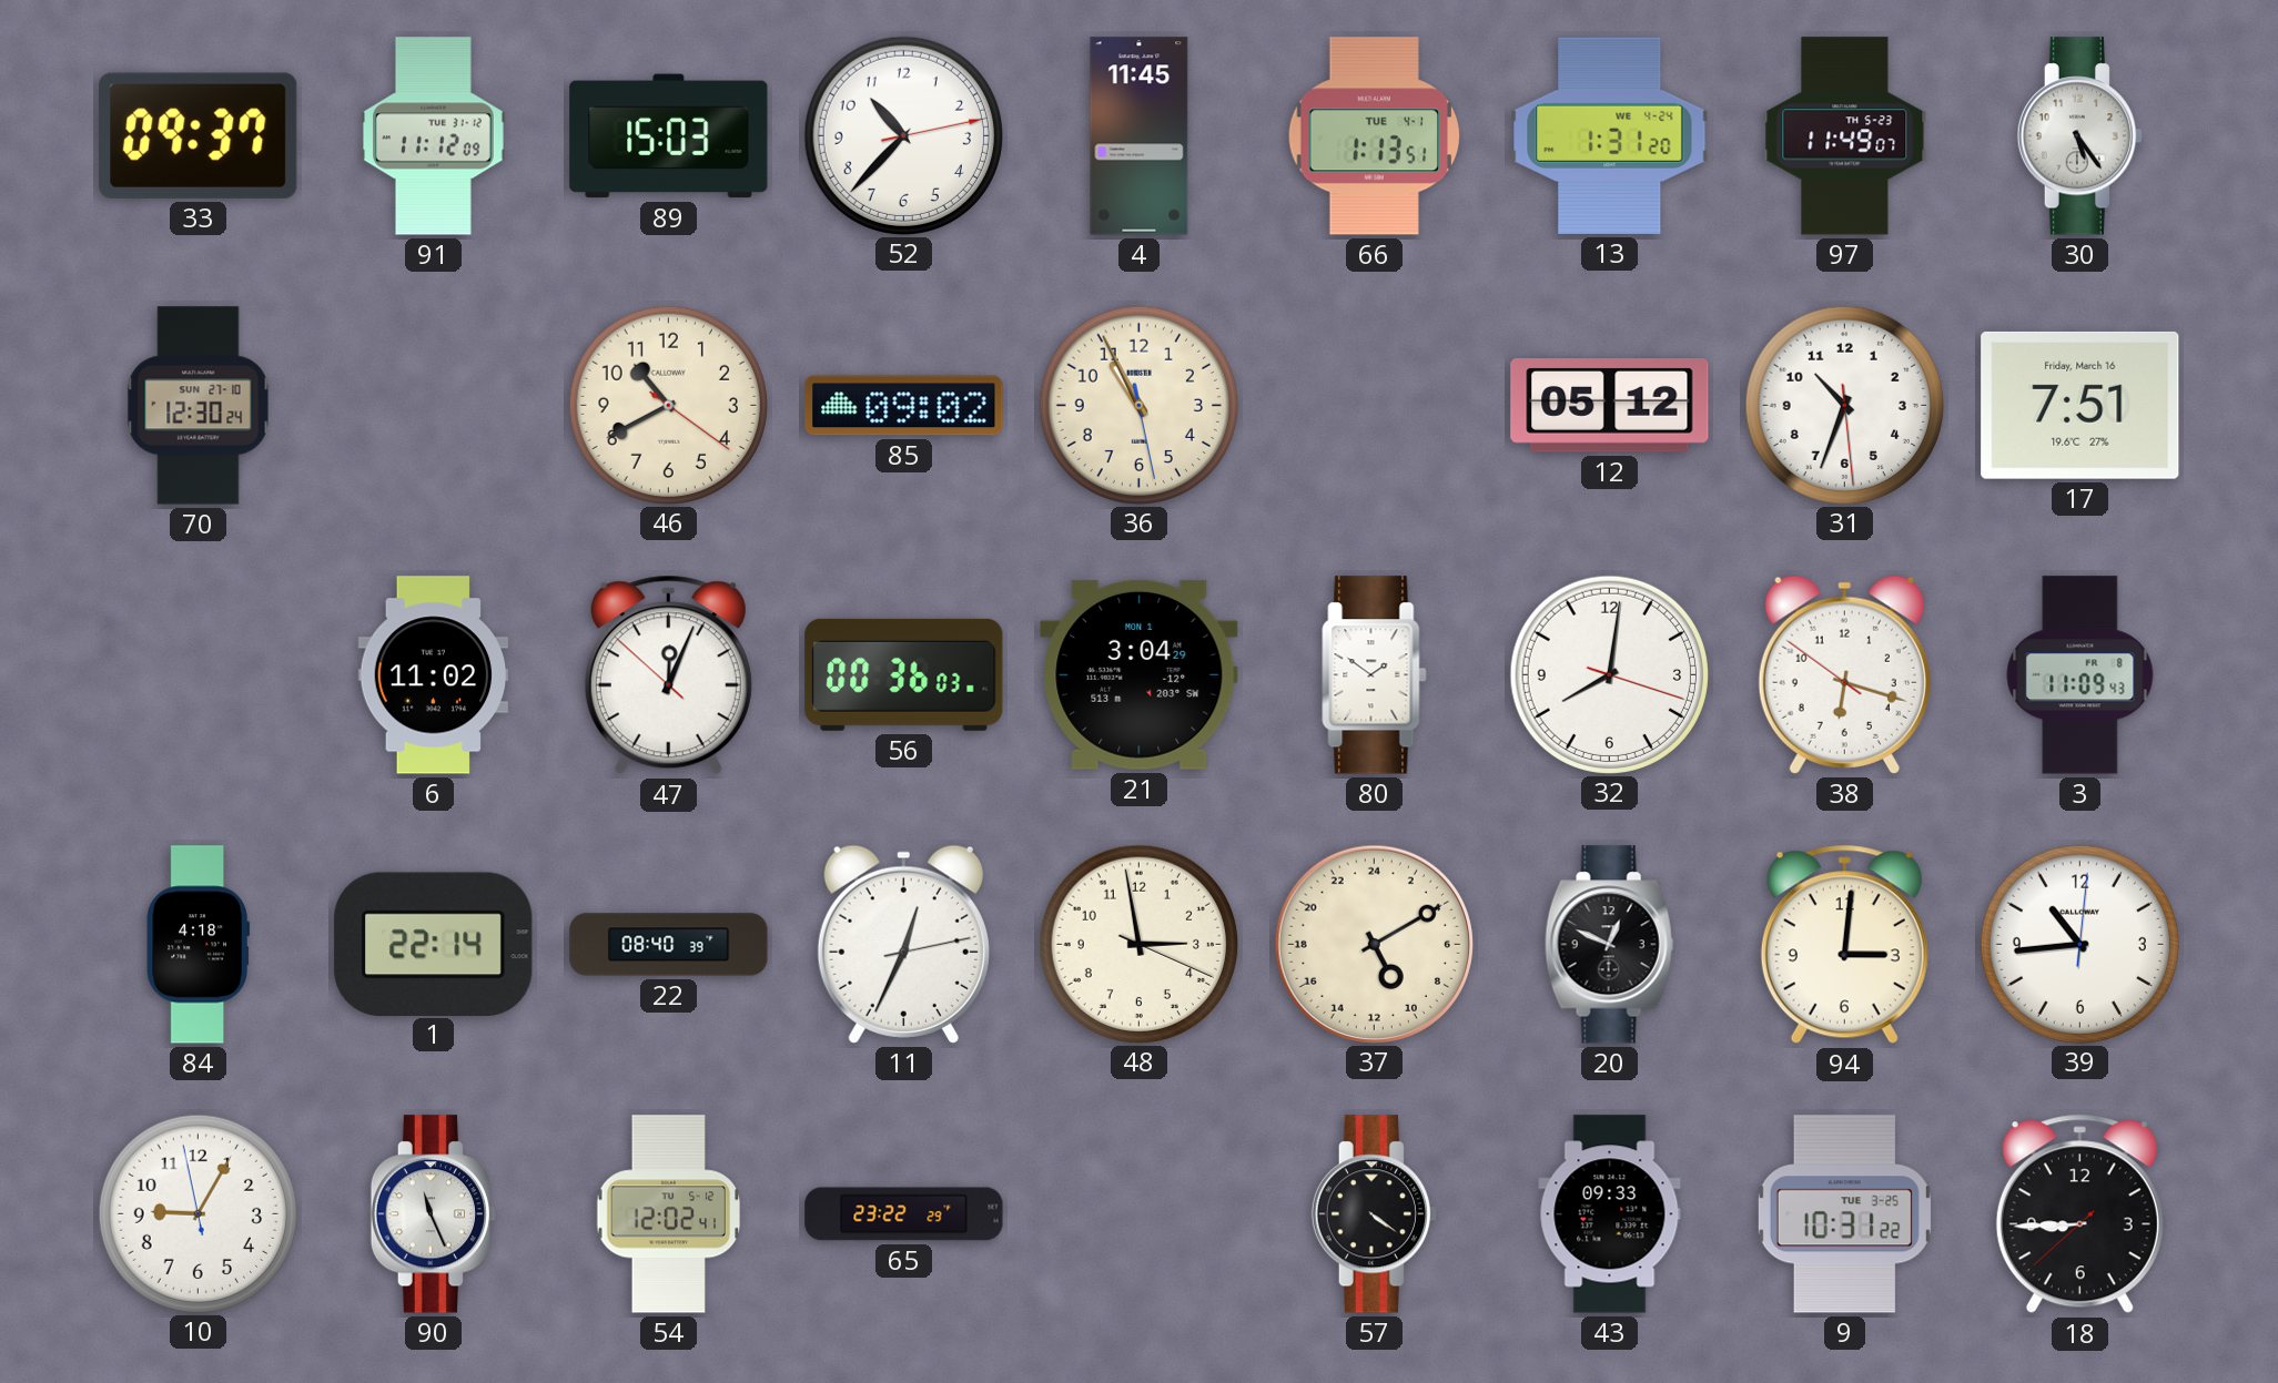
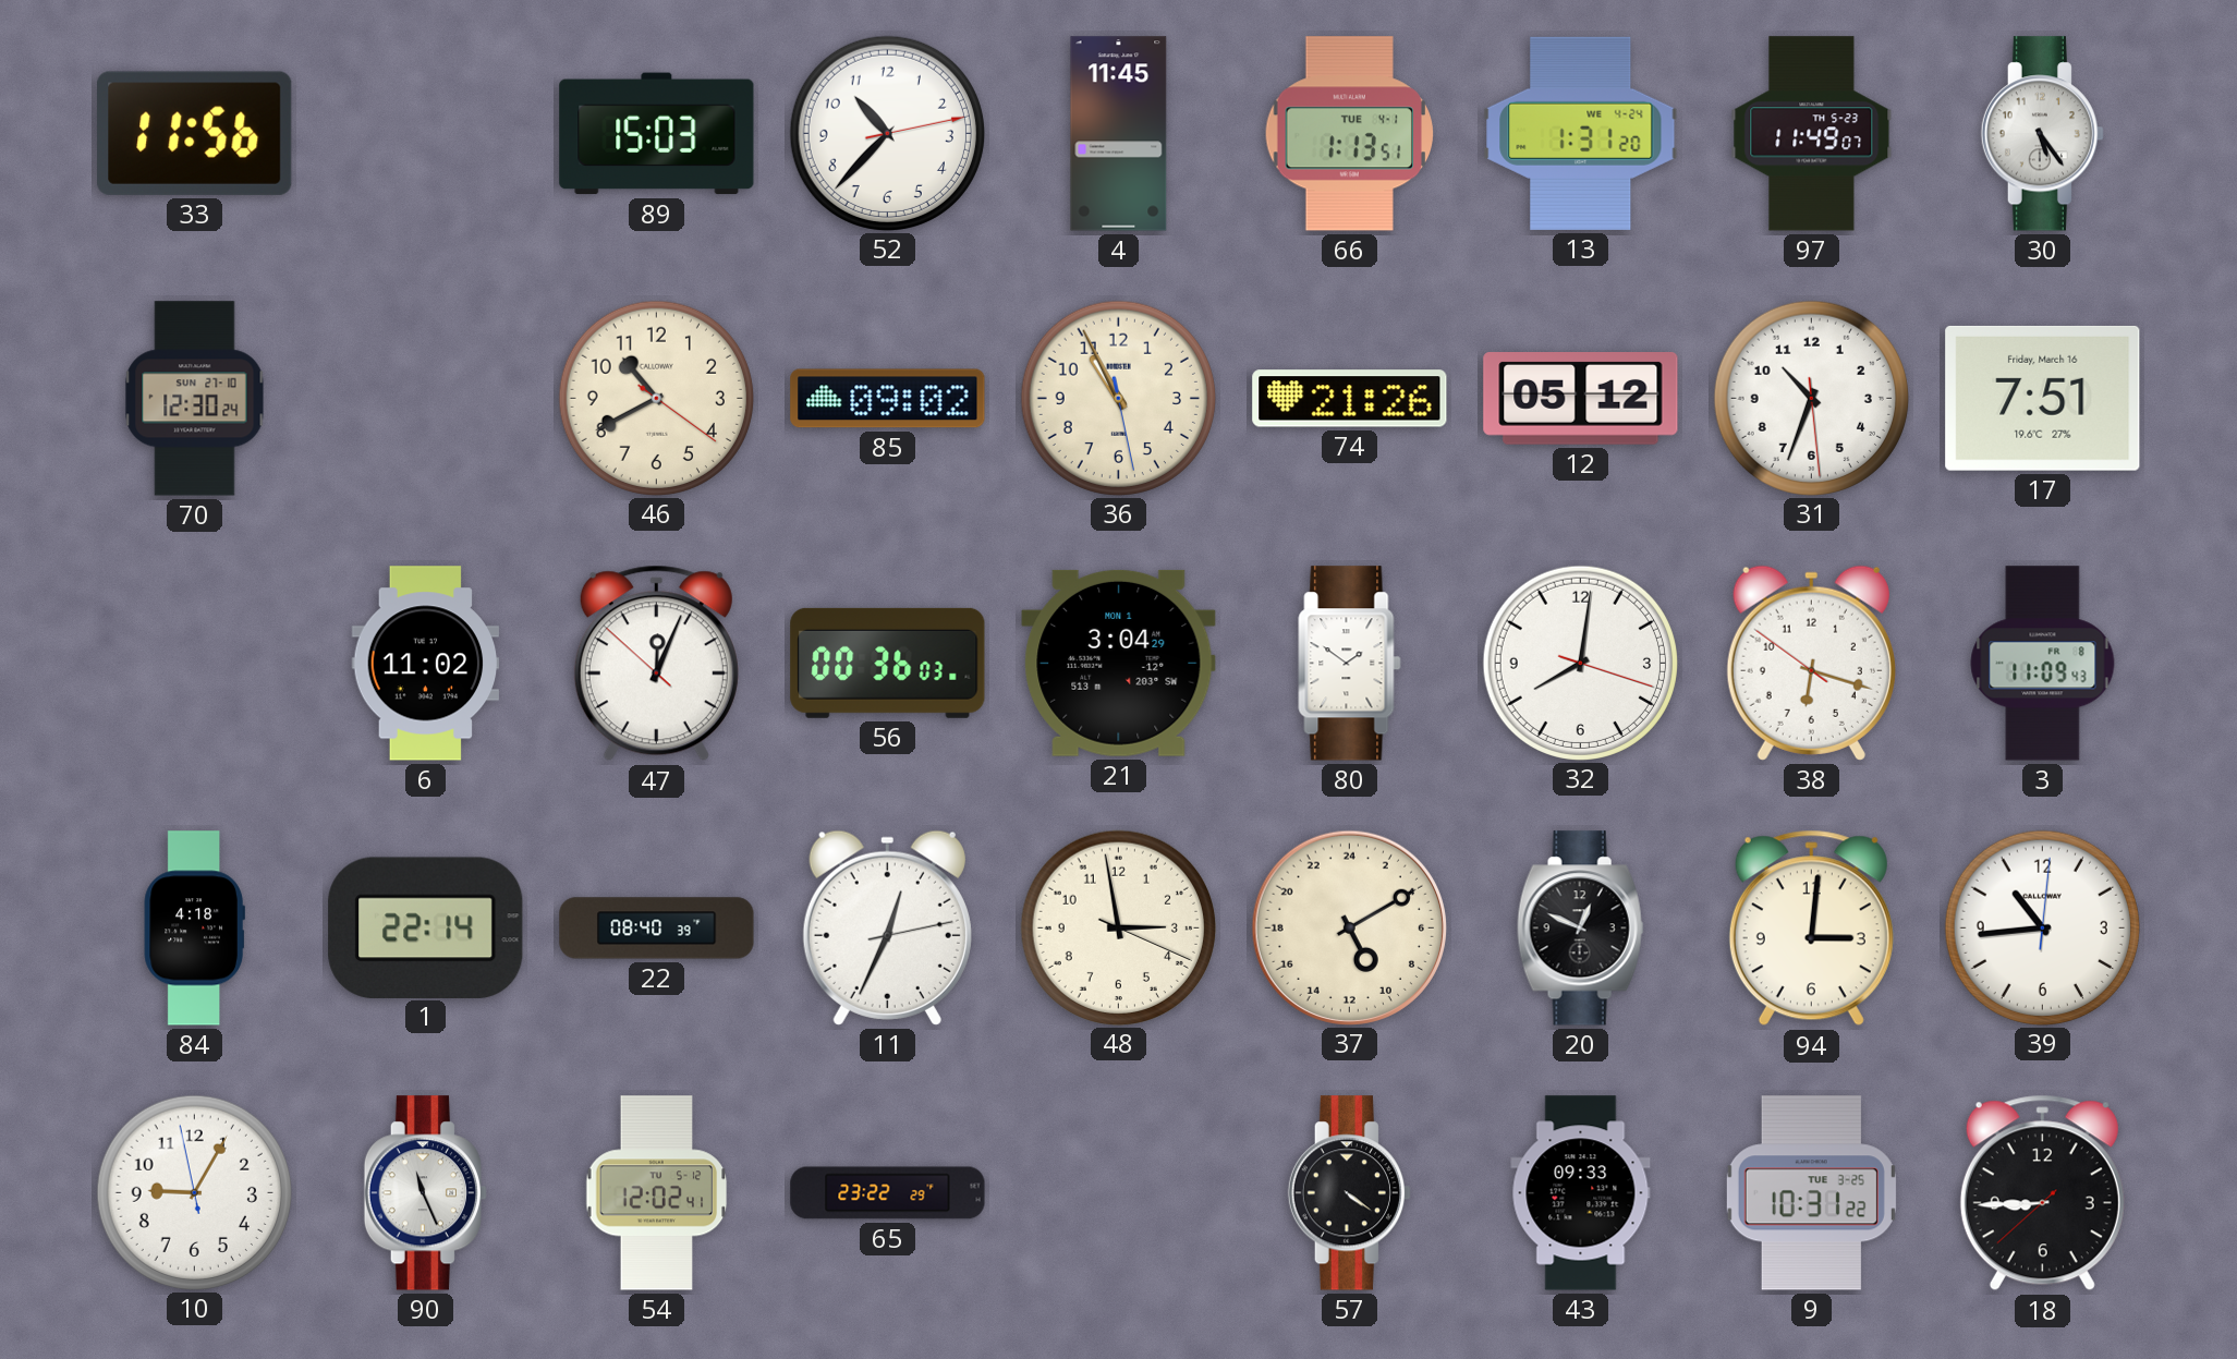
33: 09:37 -> 11:56 (195, 133)
91: 11:12 -> none (434, 136)
74: none -> 21:26 (1350, 399)
